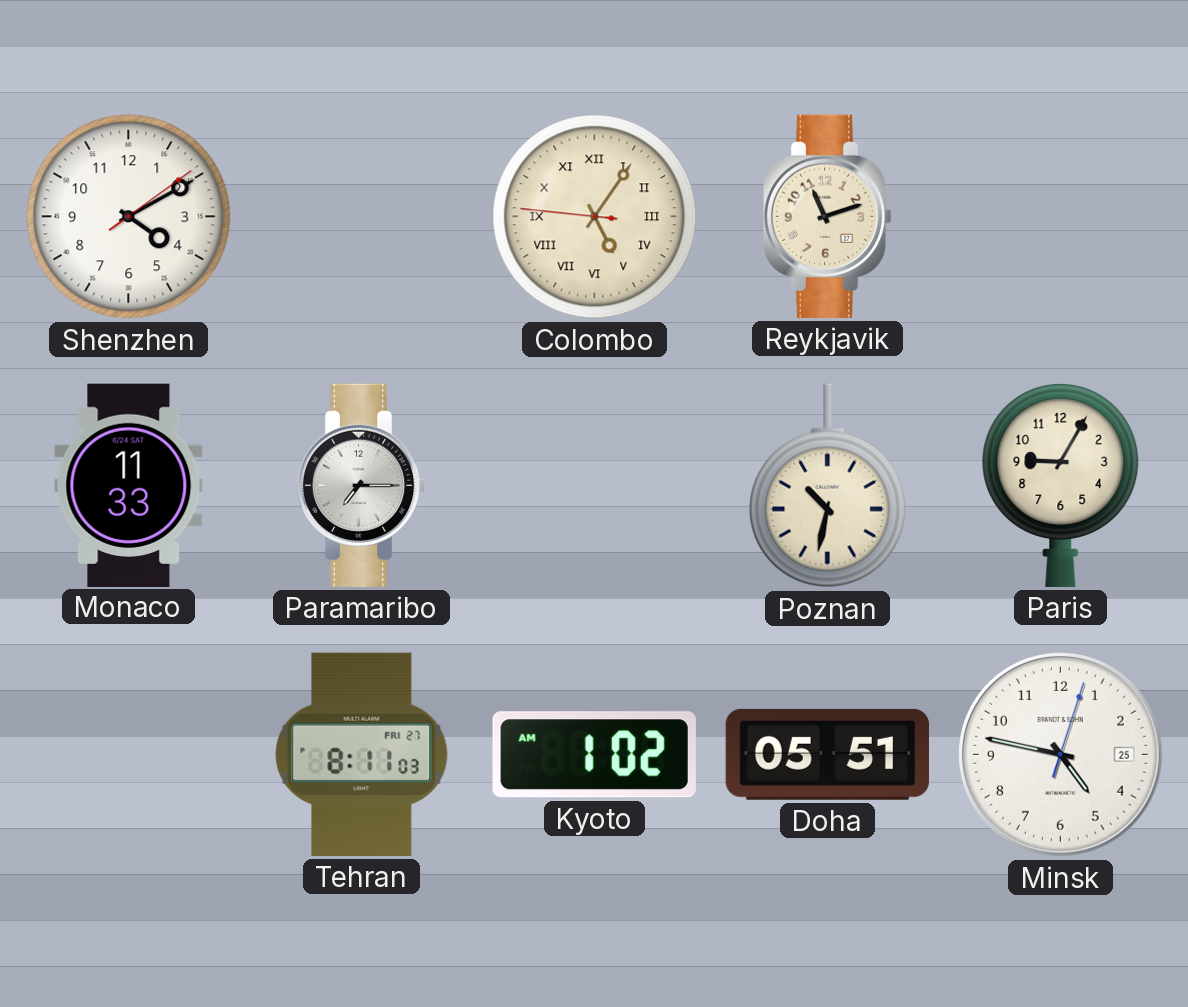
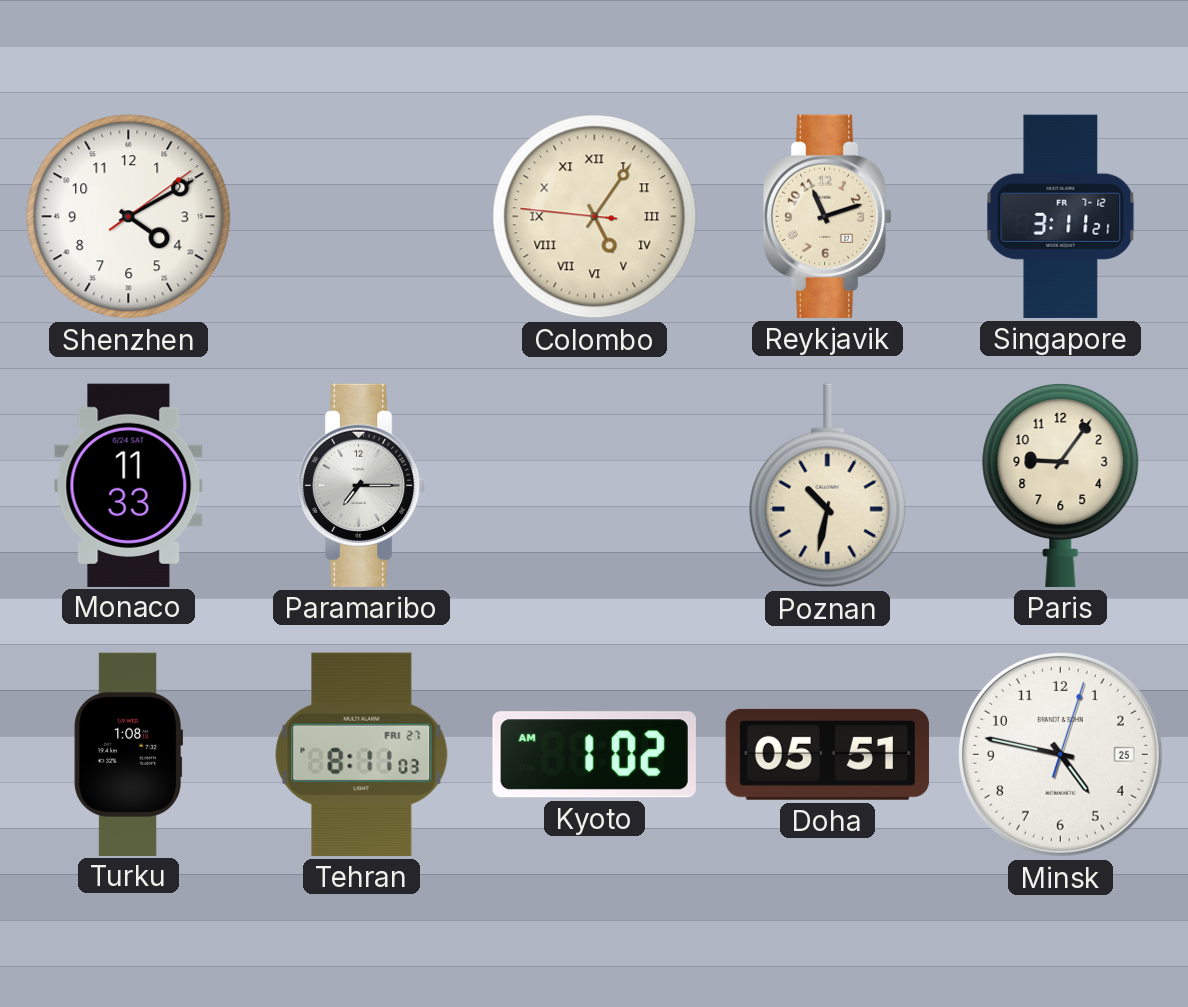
Singapore: none -> 3:11 (1061, 216)
Paris: 9:05 -> 9:06 (1061, 485)
Turku: none -> 1:08 (128, 754)
